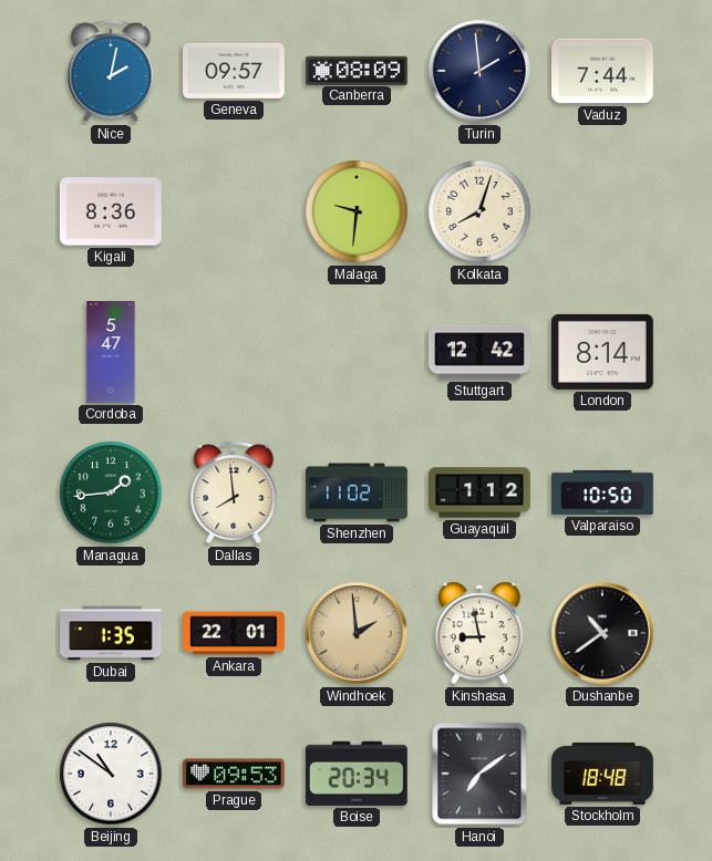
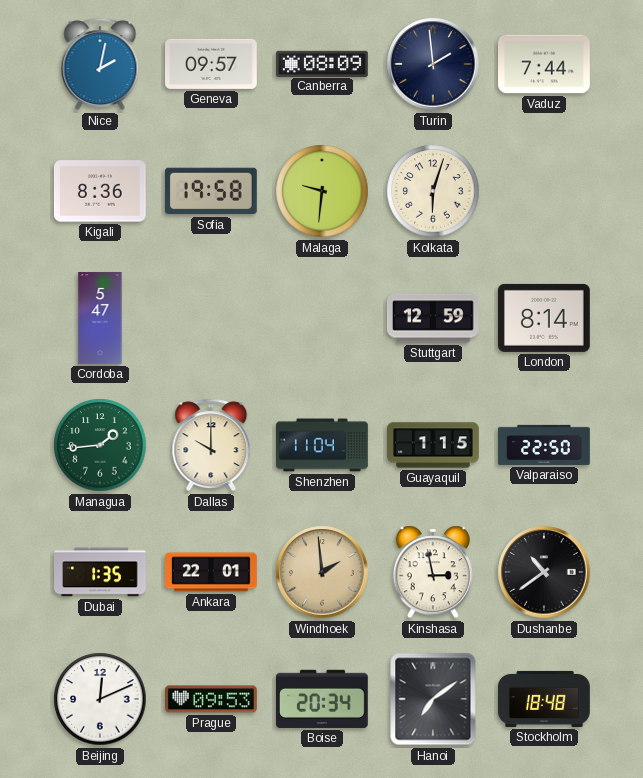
Sofia: none -> 19:58 (211, 191)
Kolkata: 8:03 -> 6:03 (433, 191)
Stuttgart: 12:42 -> 12:59 (433, 318)
Dallas: 7:59 -> 10:00 (211, 445)
Shenzhen: 11:02 -> 11:04 (323, 445)
Guayaquil: 1:12 -> 1:15 (434, 445)
Valparaiso: 10:50 -> 22:50 (545, 445)
Kinshasa: 8:58 -> 2:58 (433, 572)
Beijing: 10:51 -> 12:11 (100, 699)
